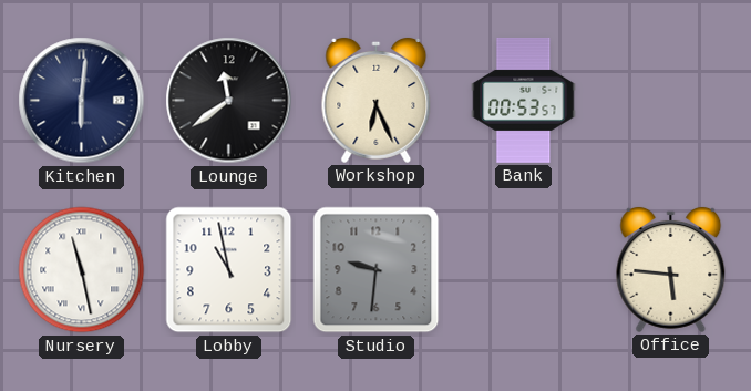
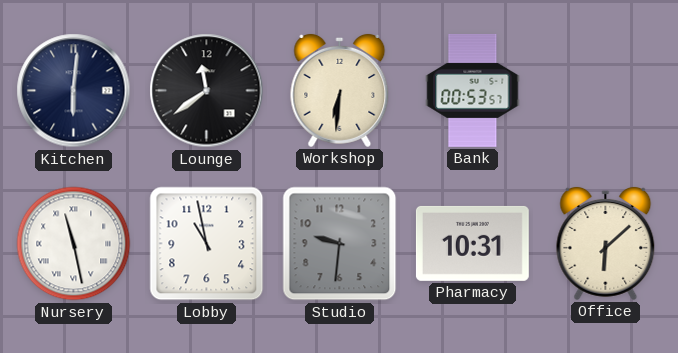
Workshop: 6:26 -> 6:31 (340, 90)
Pharmacy: none -> 10:31 (472, 243)
Office: 5:46 -> 6:08 (606, 243)
